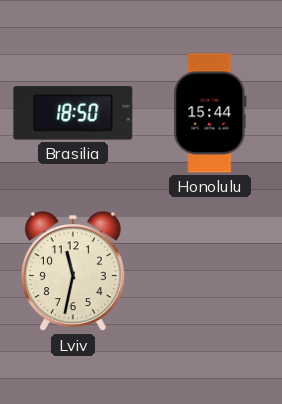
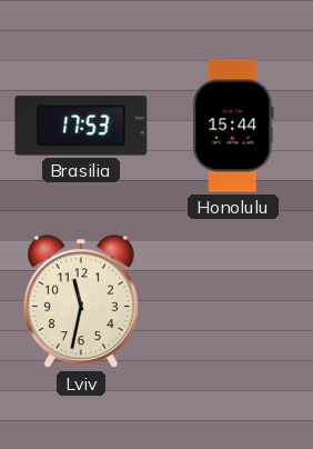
Brasilia: 18:50 -> 17:53 (81, 126)
